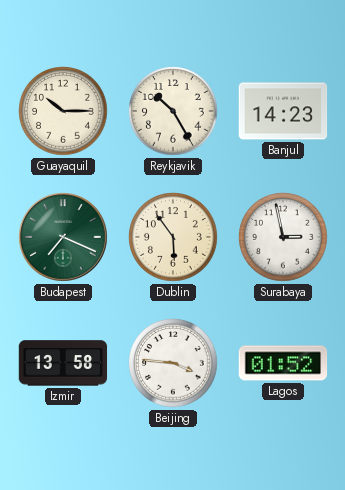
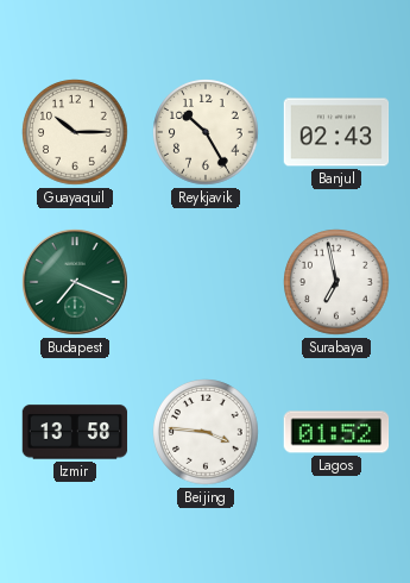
Banjul: 14:23 -> 02:43 (336, 132)
Dublin: 5:54 -> none (173, 237)
Surabaya: 2:58 -> 6:58 (336, 282)
